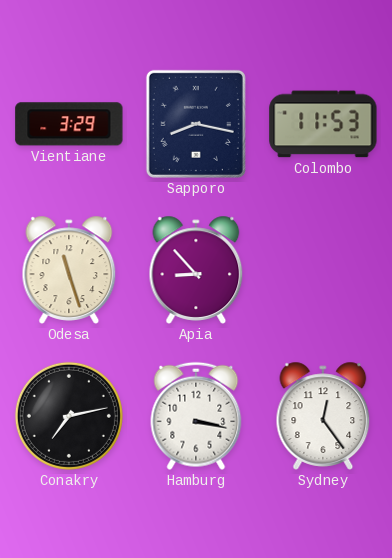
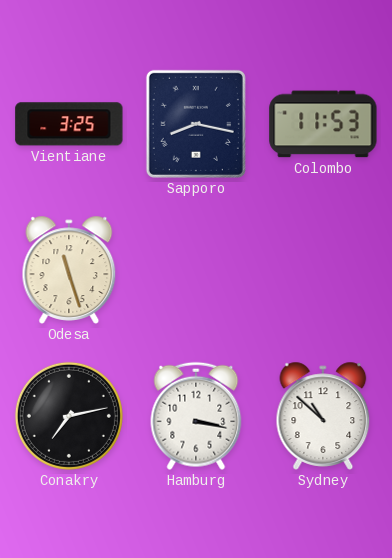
Vientiane: 3:29 -> 3:25 (69, 124)
Apia: 8:53 -> none (196, 270)
Sydney: 12:24 -> 10:52 (323, 416)
